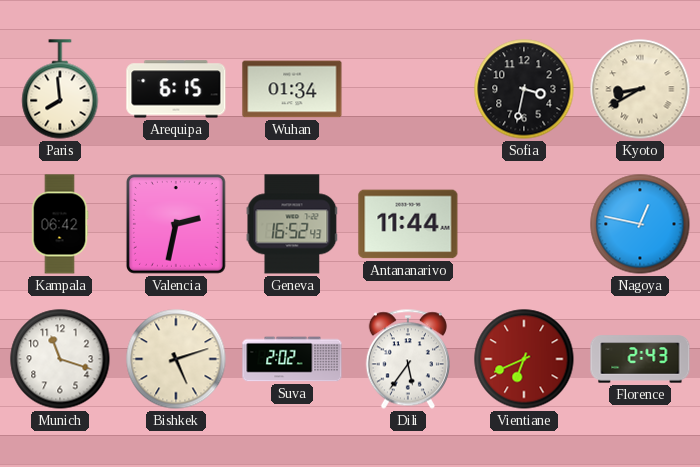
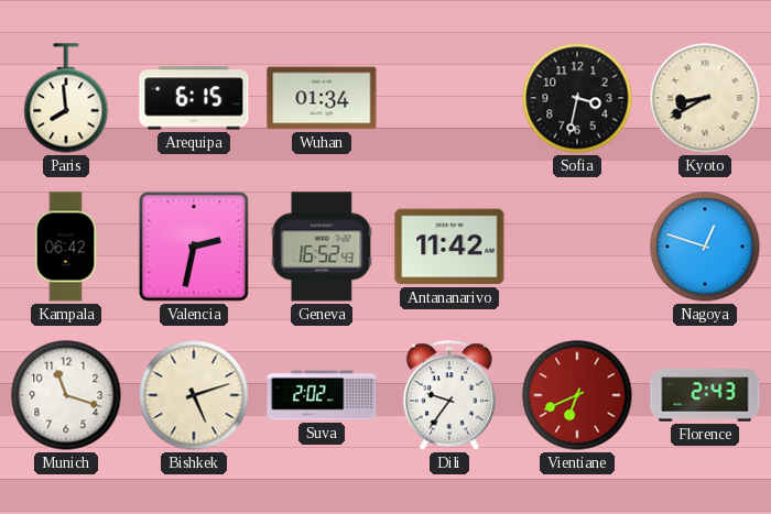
Antananarivo: 11:44 -> 11:42 (449, 247)
Nagoya: 12:47 -> 12:48 (705, 247)
Dili: 5:36 -> 9:36 (449, 395)
